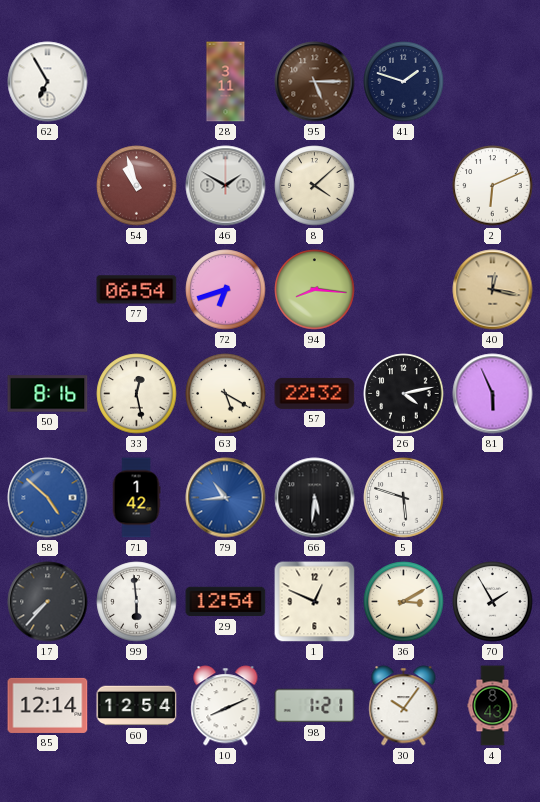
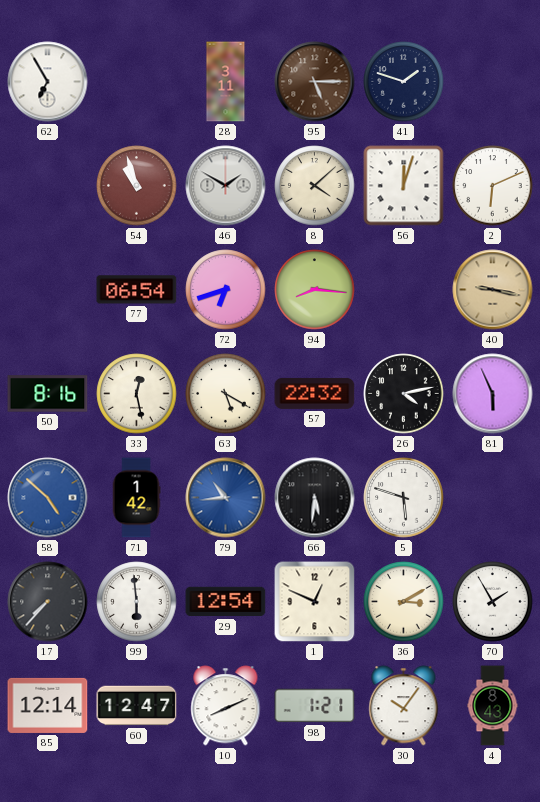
56: none -> 12:03 (404, 186)
40: 12:17 -> 9:17 (493, 290)
60: 12:54 -> 12:47 (137, 706)
